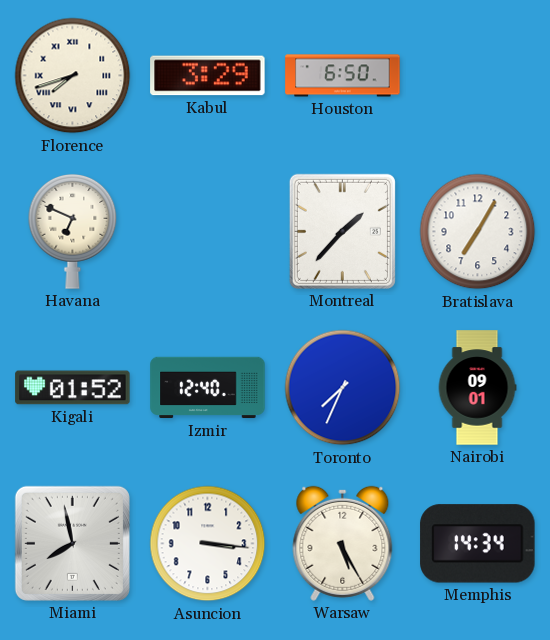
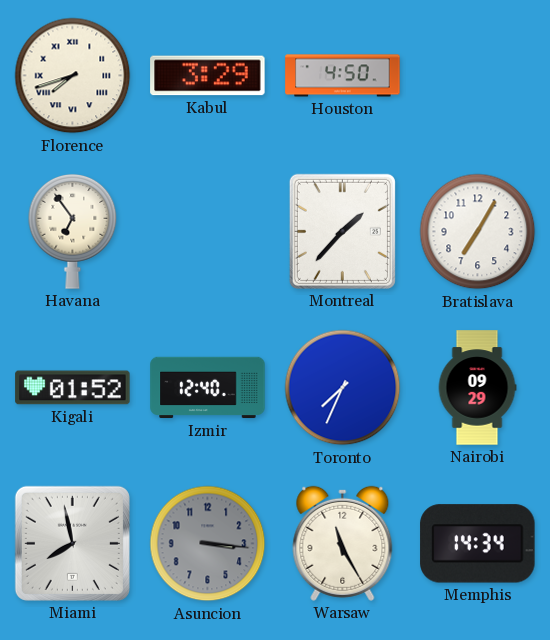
Houston: 6:50 -> 4:50 (343, 76)
Havana: 6:49 -> 6:54 (73, 231)
Nairobi: 09:01 -> 09:29 (477, 388)
Asuncion dial: white -> grey (208, 544)
Warsaw: 5:25 -> 11:25 (343, 543)
